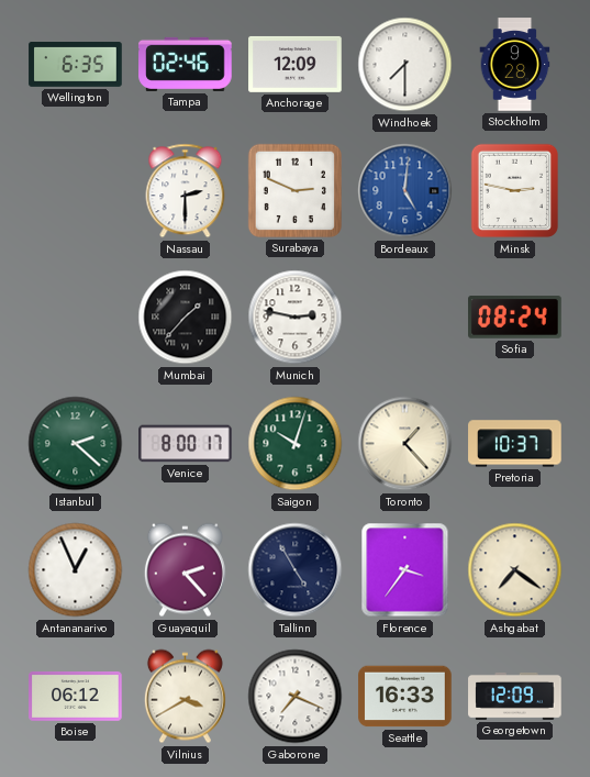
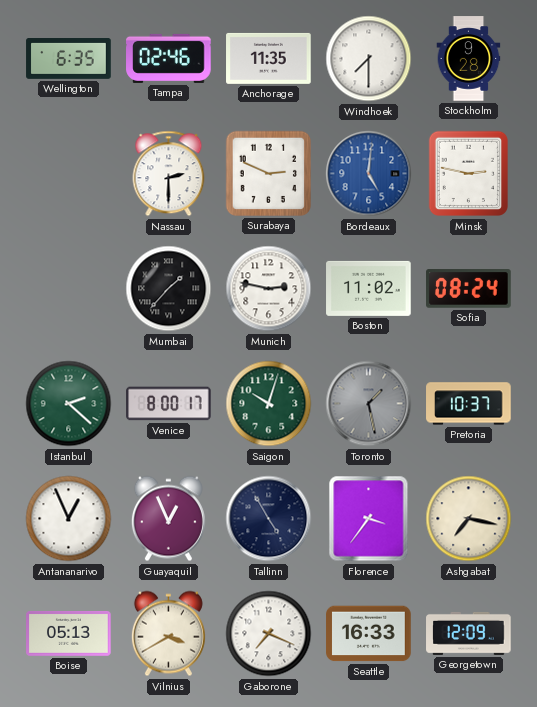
Anchorage: 12:09 -> 11:35 (269, 58)
Boston: none -> 11:02 (369, 288)
Toronto: 1:23 -> 1:28 (369, 404)
Toronto dial: cream -> grey (369, 404)
Guayaquil: 2:23 -> 12:56 (168, 519)
Ashgabat: 7:21 -> 7:17 (469, 519)
Boise: 06:12 -> 05:13 (69, 634)
